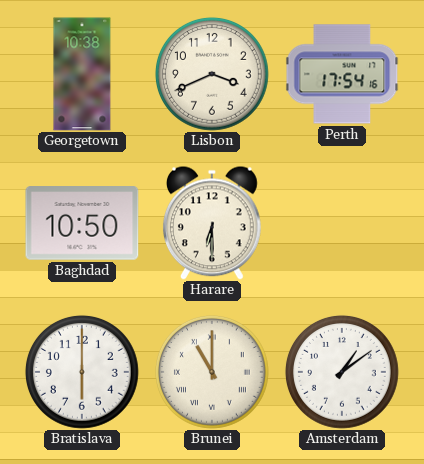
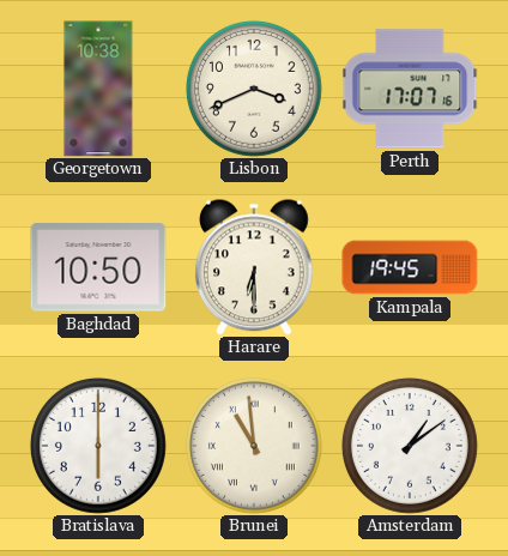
Perth: 17:54 -> 17:07 (410, 89)
Kampala: none -> 19:45 (410, 267)
Brunei: 11:00 -> 10:59 (254, 446)
